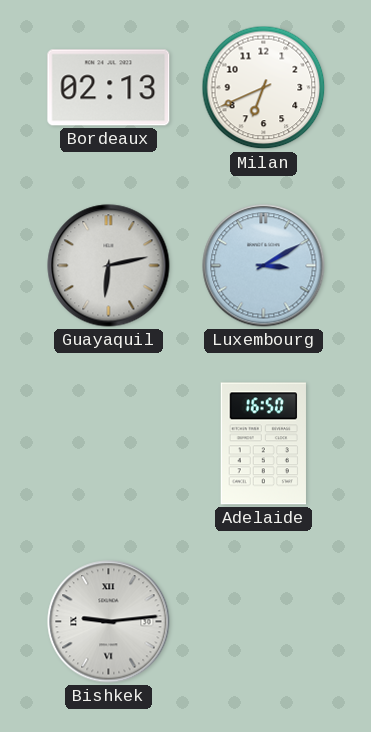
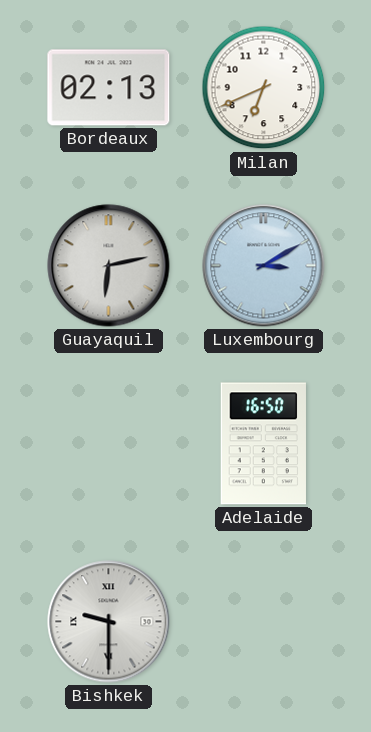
Bishkek: 9:14 -> 9:30 (109, 622)
